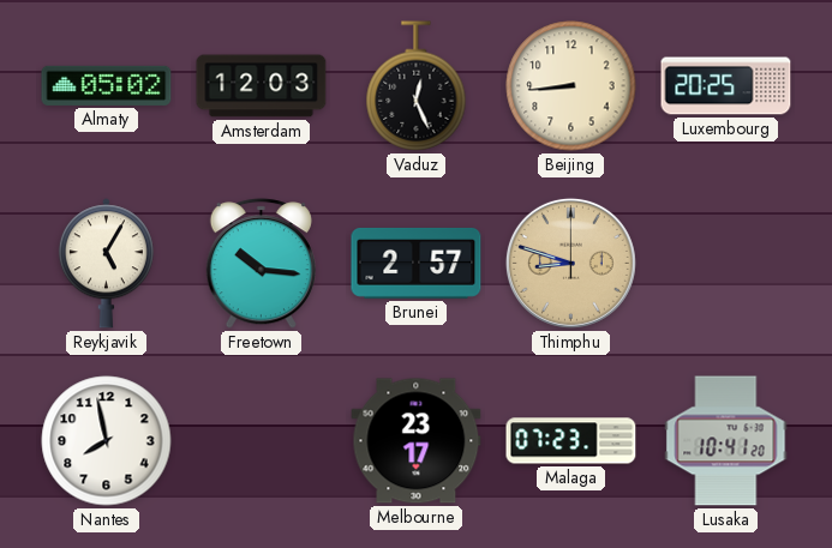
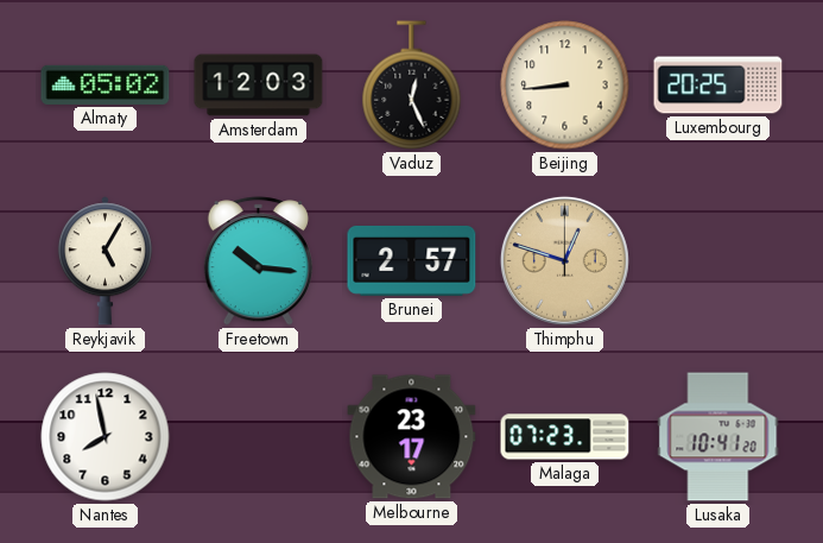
Thimphu: 8:48 -> 12:48 (564, 260)
